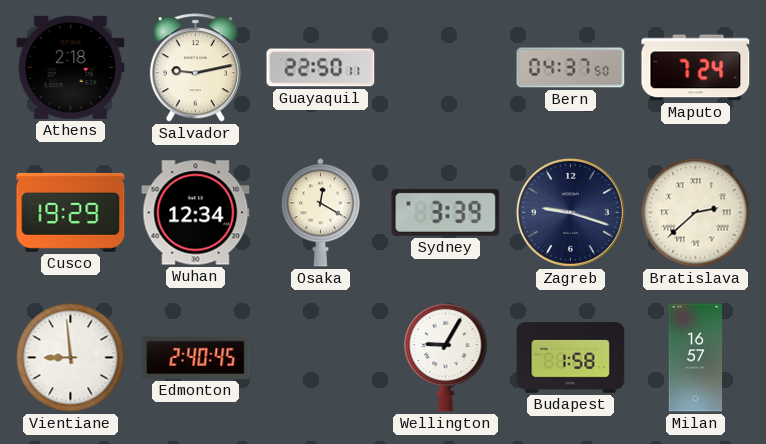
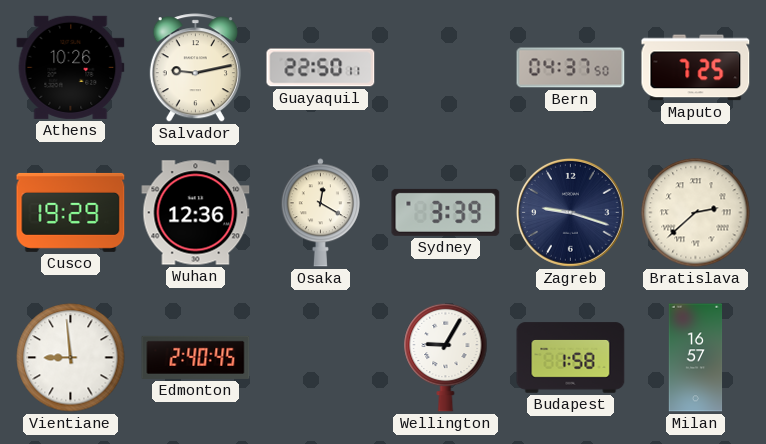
Athens: 2:18 -> 10:26 (71, 67)
Maputo: 7:24 -> 7:25 (696, 68)
Wuhan: 12:34 -> 12:36 (196, 213)
